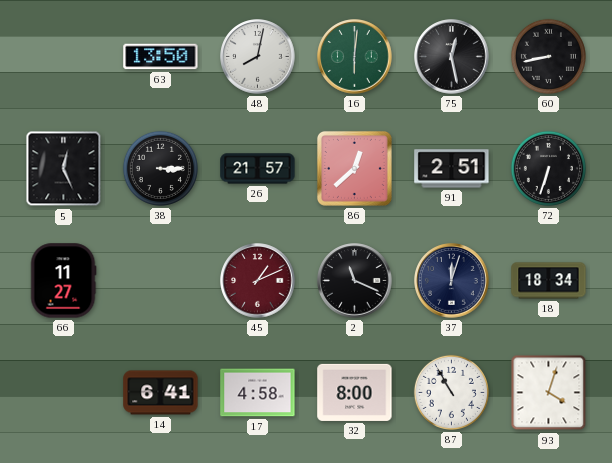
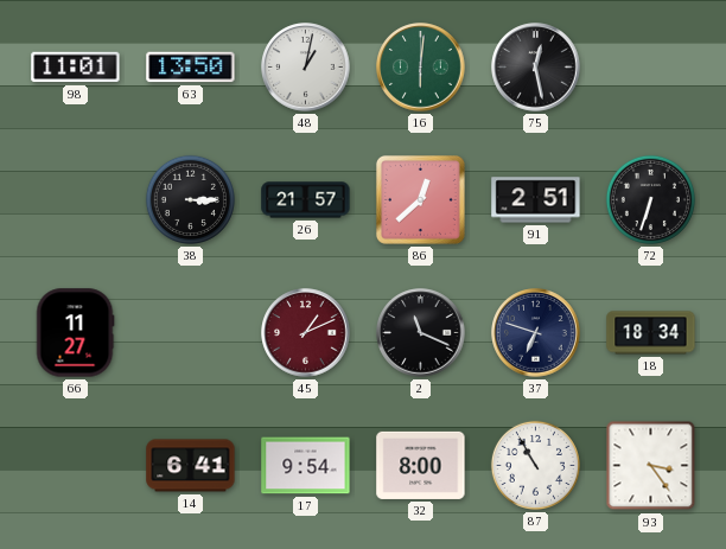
98: none -> 11:01 (76, 68)
48: 8:02 -> 1:02 (306, 68)
60: 8:43 -> none (548, 56)
5: 12:26 -> none (64, 169)
37: 12:03 -> 6:48 (536, 333)
17: 4:58 -> 9:54 (306, 466)
93: 4:03 -> 3:24 (651, 466)
